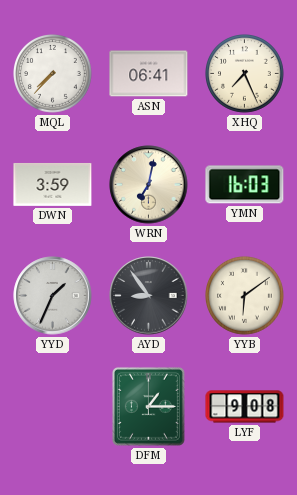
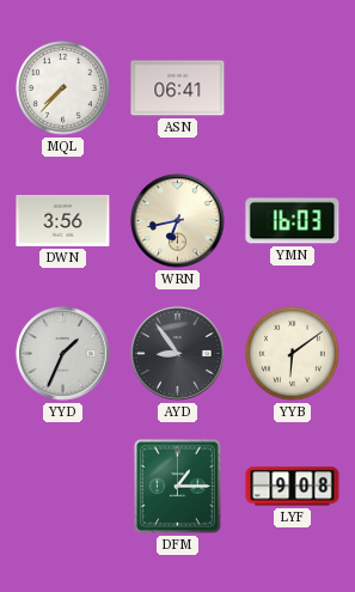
XHQ: 7:26 -> none (245, 74)
DWN: 3:59 -> 3:56 (63, 221)
WRN: 7:02 -> 6:43 (178, 221)
